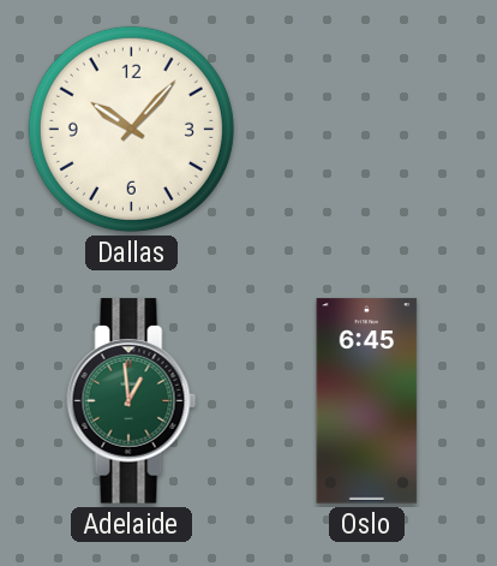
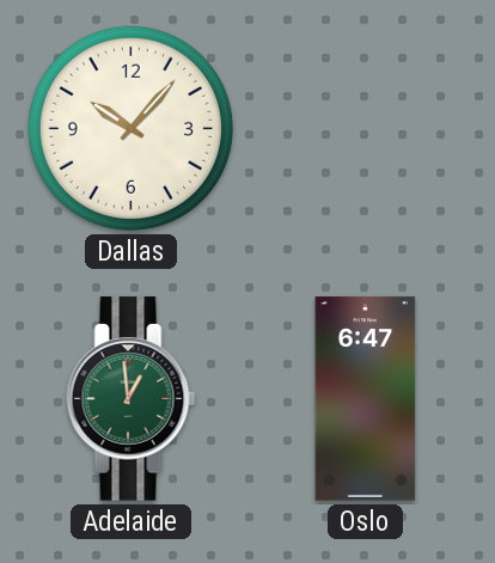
Oslo: 6:45 -> 6:47 (366, 399)
